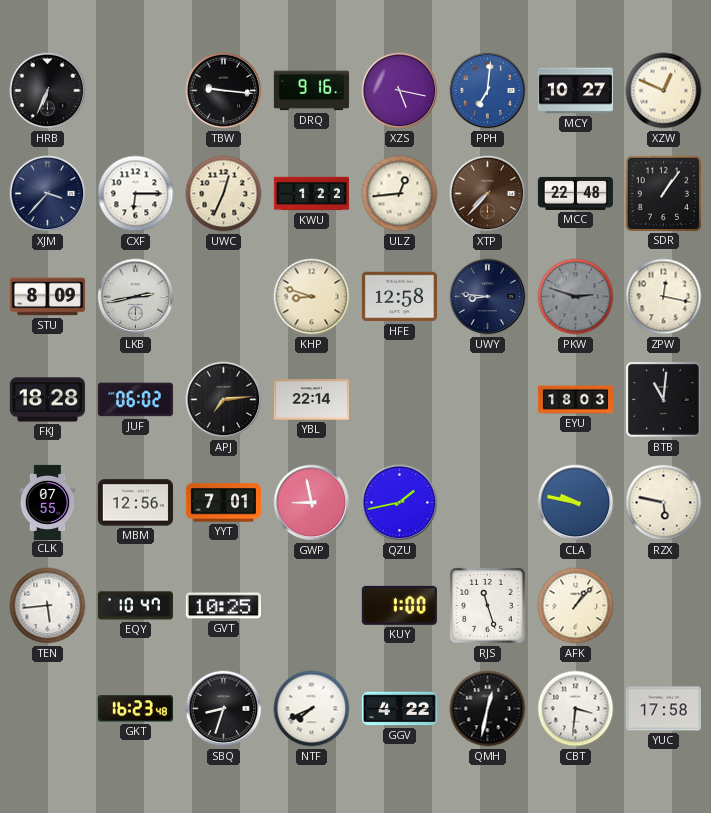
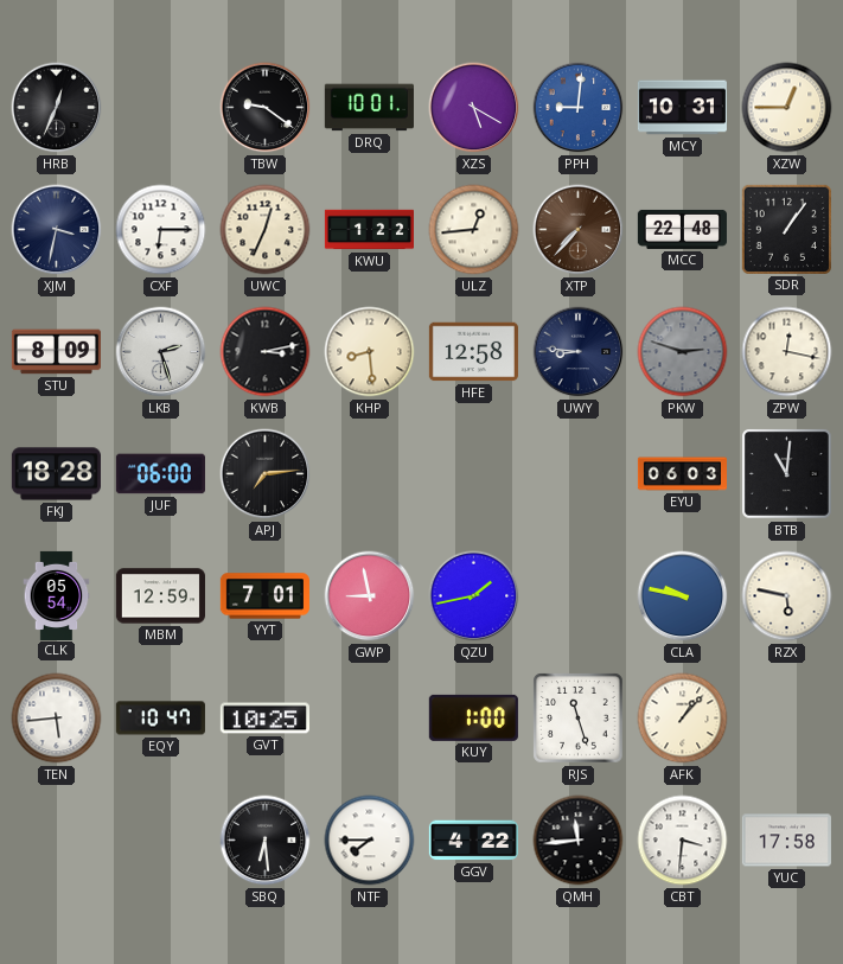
HRB: 6:34 -> 12:34 (57, 108)
TBW: 9:16 -> 9:21 (266, 108)
DRQ: 9:16 -> 10:01 (369, 108)
XZS: 5:17 -> 5:20 (474, 108)
PPH: 7:01 -> 9:01 (579, 108)
MCY: 10:27 -> 10:31 (682, 108)
XZW: 12:49 -> 12:45 (787, 108)
XJM: 3:37 -> 3:32 (57, 230)
LKB: 2:43 -> 2:27 (161, 352)
KWB: none -> 3:13 (266, 352)
KHP: 8:48 -> 8:29 (370, 352)
JUF: 06:02 -> 06:00 (160, 474)
YBL: 22:14 -> none (311, 400)
EYU: 18:03 -> 06:03 (682, 474)
CLK: 07:55 -> 05:54 (57, 595)
MBM: 12:56 -> 12:59 (160, 596)
GKT: 16:23 -> none (135, 709)
SBQ: 8:33 -> 6:29 (266, 841)
NTF: 7:41 -> 7:45 (370, 841)
QMH: 12:32 -> 11:44 (579, 841)
